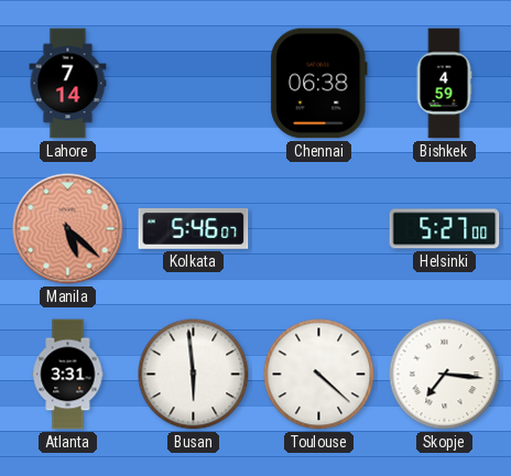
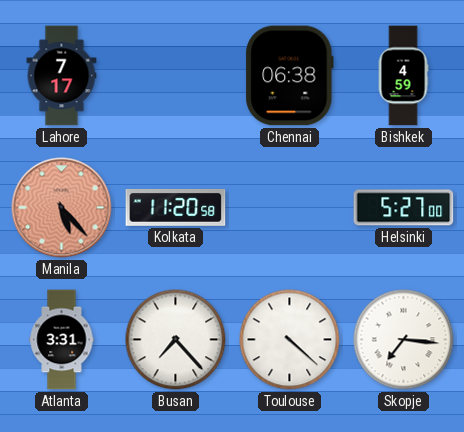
Lahore: 7:14 -> 7:17 (62, 76)
Manila: 5:22 -> 5:23 (62, 208)
Kolkata: 5:46 -> 11:20 (176, 208)
Busan: 5:59 -> 7:23 (176, 340)
